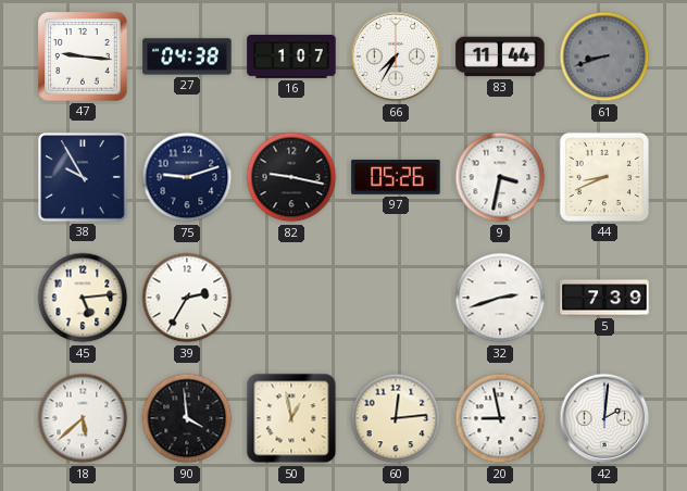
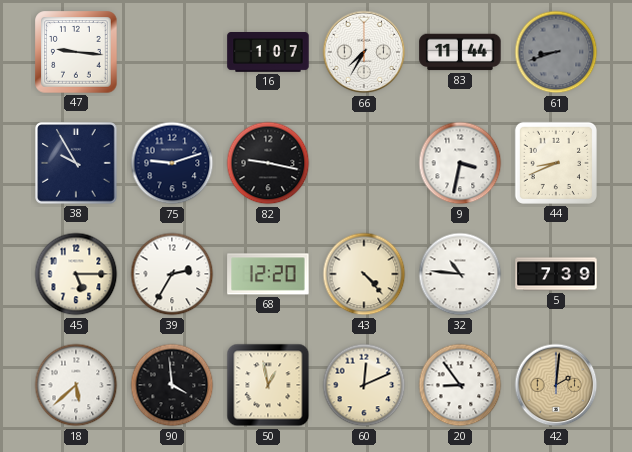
27: 04:38 -> none (187, 56)
97: 05:26 -> none (396, 177)
45: 5:14 -> 5:15 (76, 274)
68: none -> 12:20 (268, 274)
43: none -> 4:23 (364, 274)
32: 2:42 -> 10:46 (460, 274)
60: 12:14 -> 12:11 (364, 385)
20: 8:58 -> 8:54 (460, 385)
42 dial: white -> champagne (556, 385)
